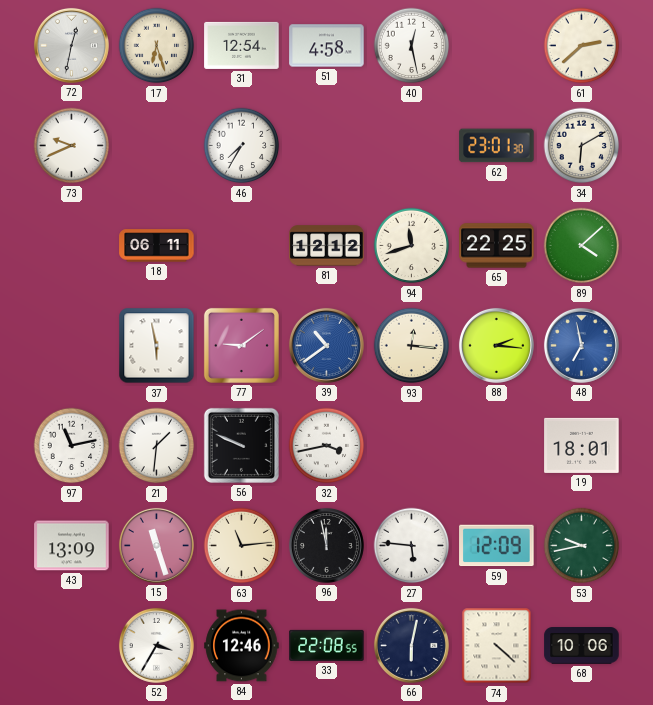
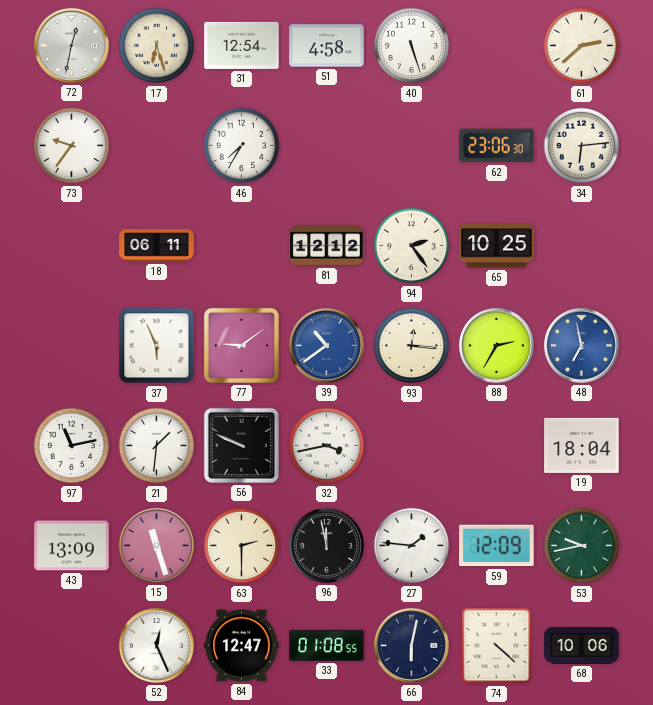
40: 12:28 -> 5:27 (412, 46)
73: 9:41 -> 9:36 (72, 146)
62: 23:01 -> 23:06 (497, 146)
34: 6:10 -> 6:14 (582, 146)
94: 11:42 -> 2:24 (412, 246)
65: 22:25 -> 10:25 (497, 246)
89: 4:08 -> none (582, 246)
37: 5:58 -> 5:56 (157, 346)
88: 2:16 -> 2:35 (496, 345)
19: 18:01 -> 18:04 (582, 445)
63: 11:14 -> 2:30 (242, 546)
27: 5:46 -> 1:46 (412, 546)
52: 3:35 -> 12:26 (156, 645)
84: 12:46 -> 12:47 (242, 646)
33: 22:08 -> 01:08 (327, 645)
